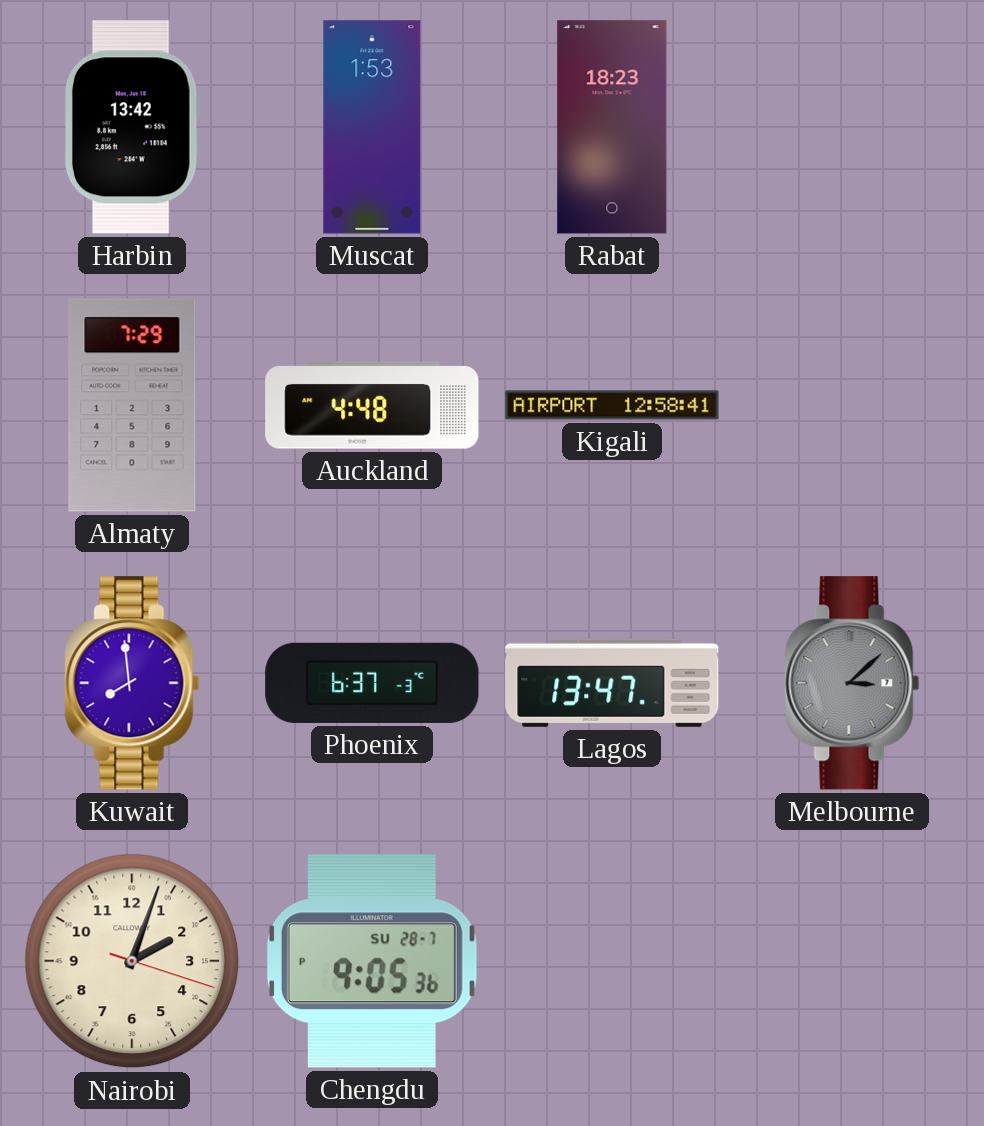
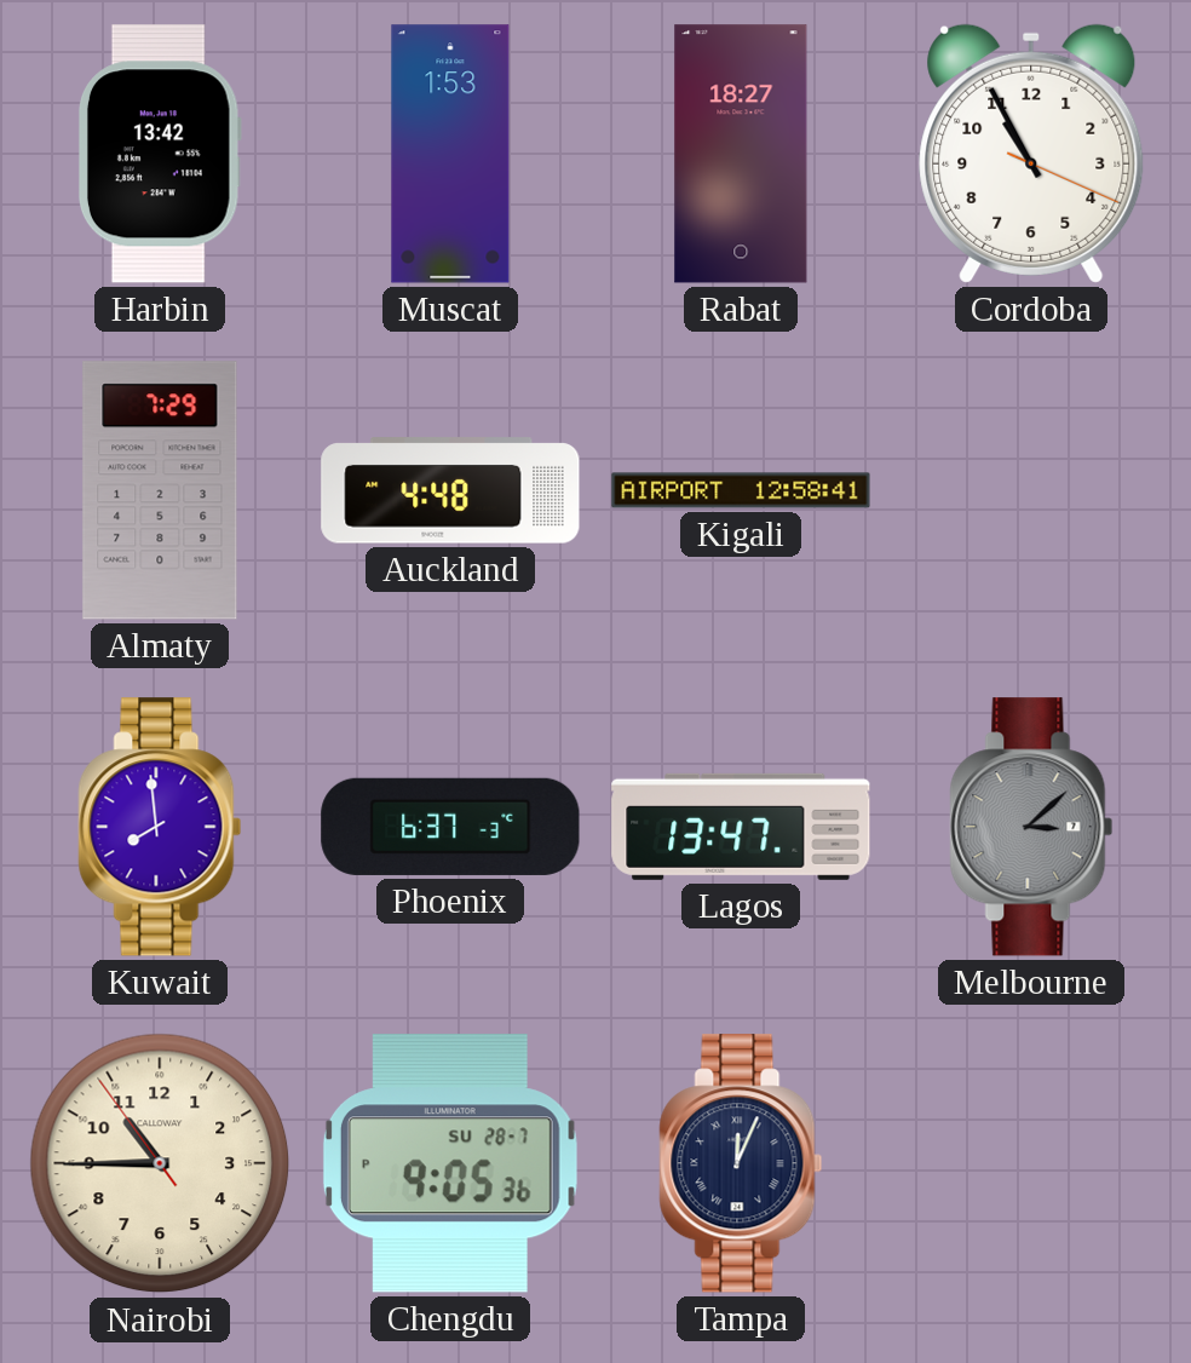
Rabat: 18:23 -> 18:27 (741, 154)
Cordoba: none -> 10:55 (1031, 154)
Nairobi: 2:03 -> 10:44 (160, 1163)
Tampa: none -> 12:04 (741, 1163)
